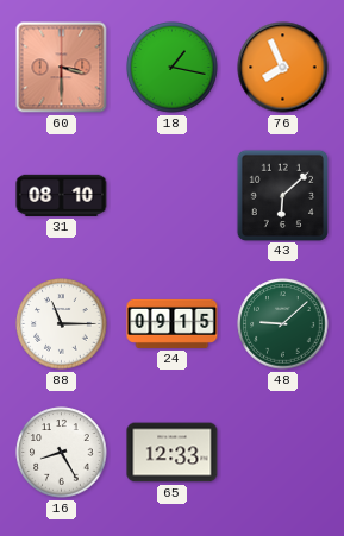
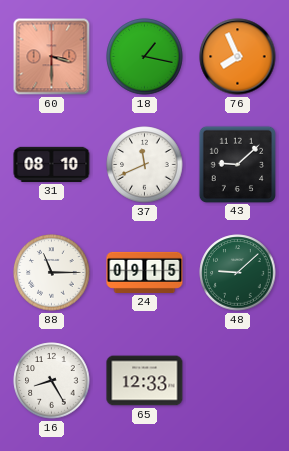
37: none -> 11:41 (145, 165)
43: 6:08 -> 9:08 (237, 164)
